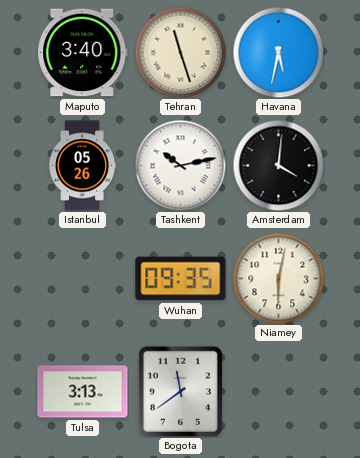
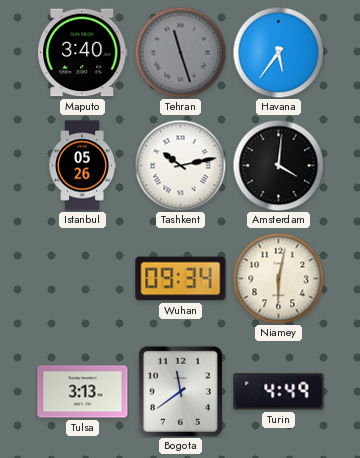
Tehran dial: cream -> grey (180, 52)
Havana: 5:32 -> 5:36 (278, 52)
Wuhan: 09:35 -> 09:34 (181, 279)
Turin: none -> 4:49 (279, 392)
